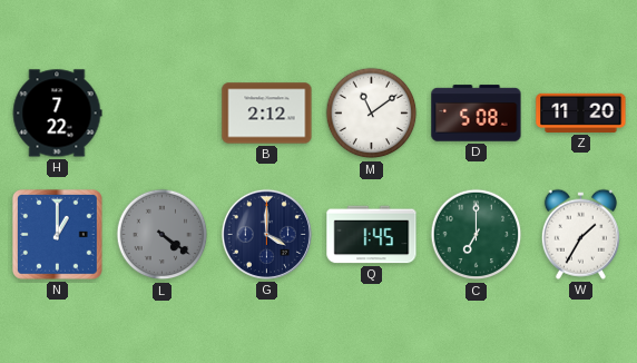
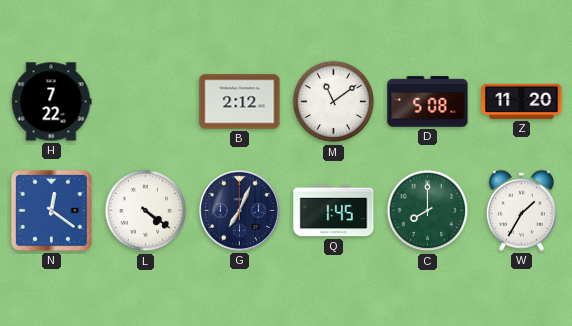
N: 1:00 -> 12:21 (51, 210)
L dial: grey -> white (146, 211)
G: 4:00 -> 7:04 (239, 210)
C: 7:00 -> 8:00 (428, 211)
